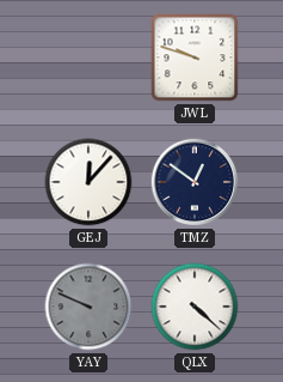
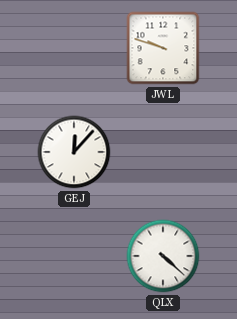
TMZ: 12:51 -> none (195, 182)
YAY: 9:49 -> none (88, 307)
